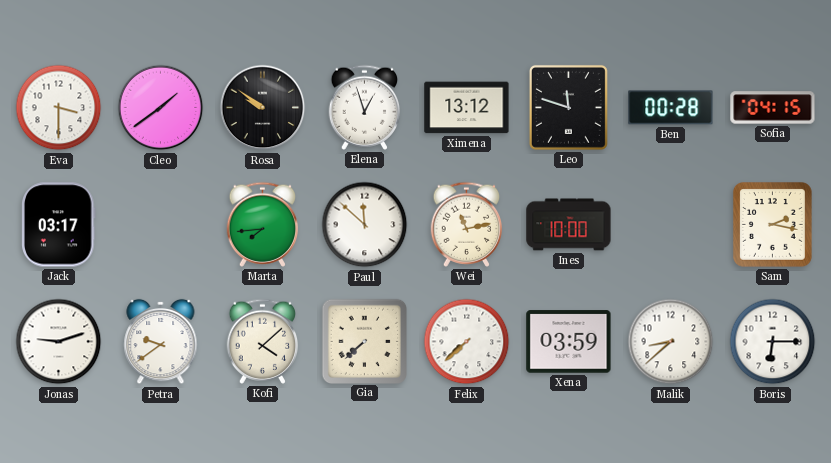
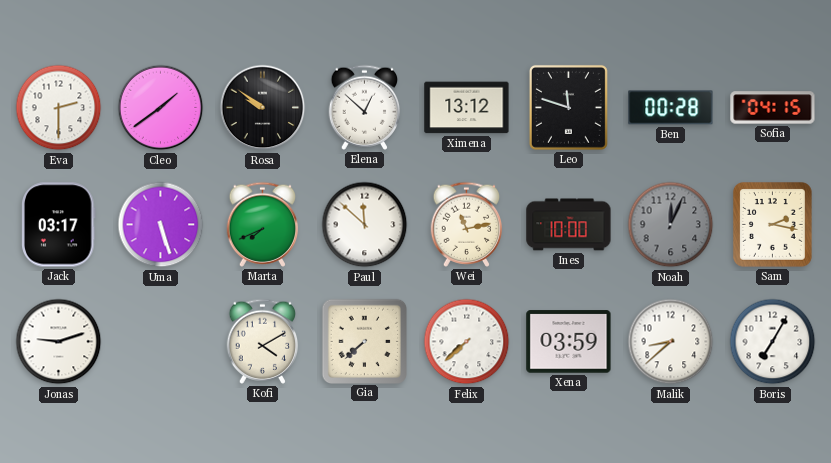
Eva: 3:30 -> 2:30 (59, 108)
Elena: 12:57 -> 12:52 (365, 107)
Uma: none -> 5:27 (161, 225)
Marta: 7:44 -> 7:41 (263, 224)
Noah: none -> 12:04 (671, 225)
Petra: 9:39 -> none (161, 342)
Kofi: 4:08 -> 4:10 (263, 341)
Boris: 6:15 -> 7:05 (773, 342)
